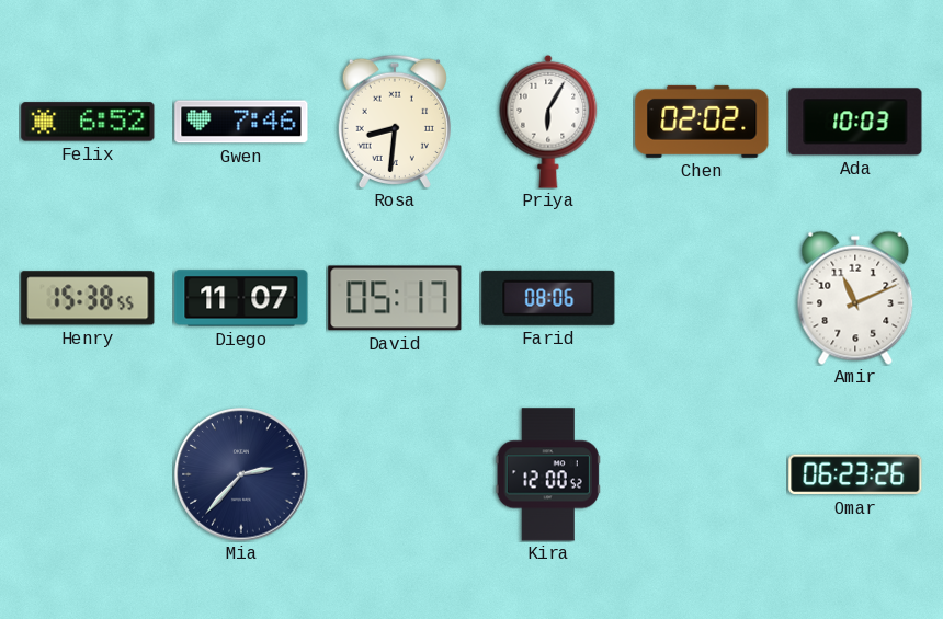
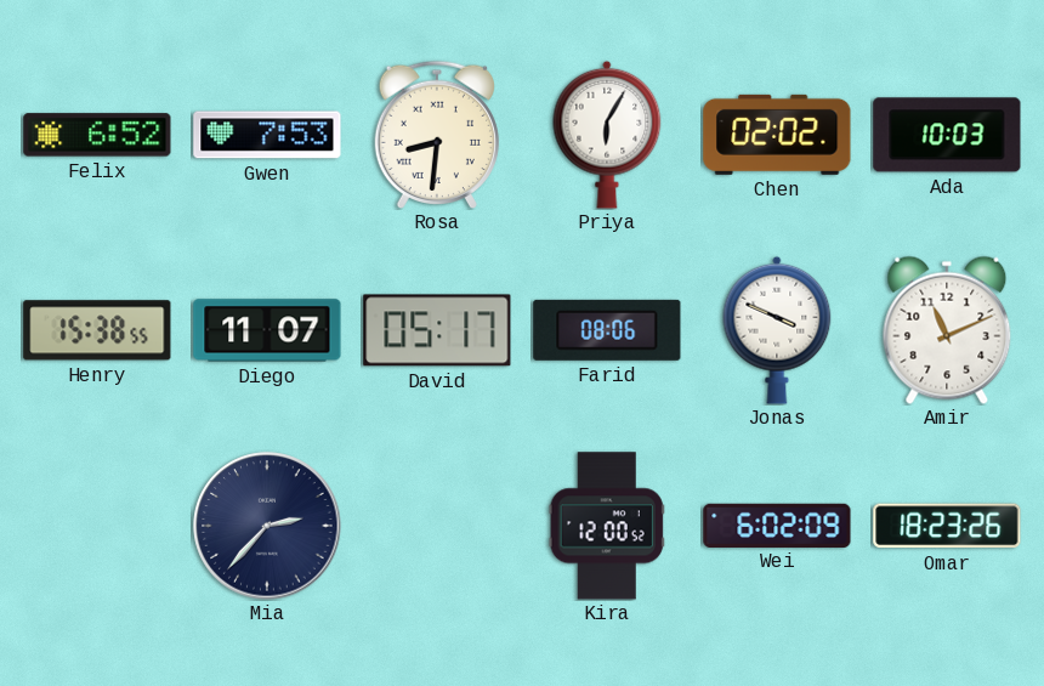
Gwen: 7:46 -> 7:53 (267, 135)
Jonas: none -> 3:49 (777, 330)
Wei: none -> 6:02 (777, 525)
Omar: 06:23 -> 18:23 (947, 526)
